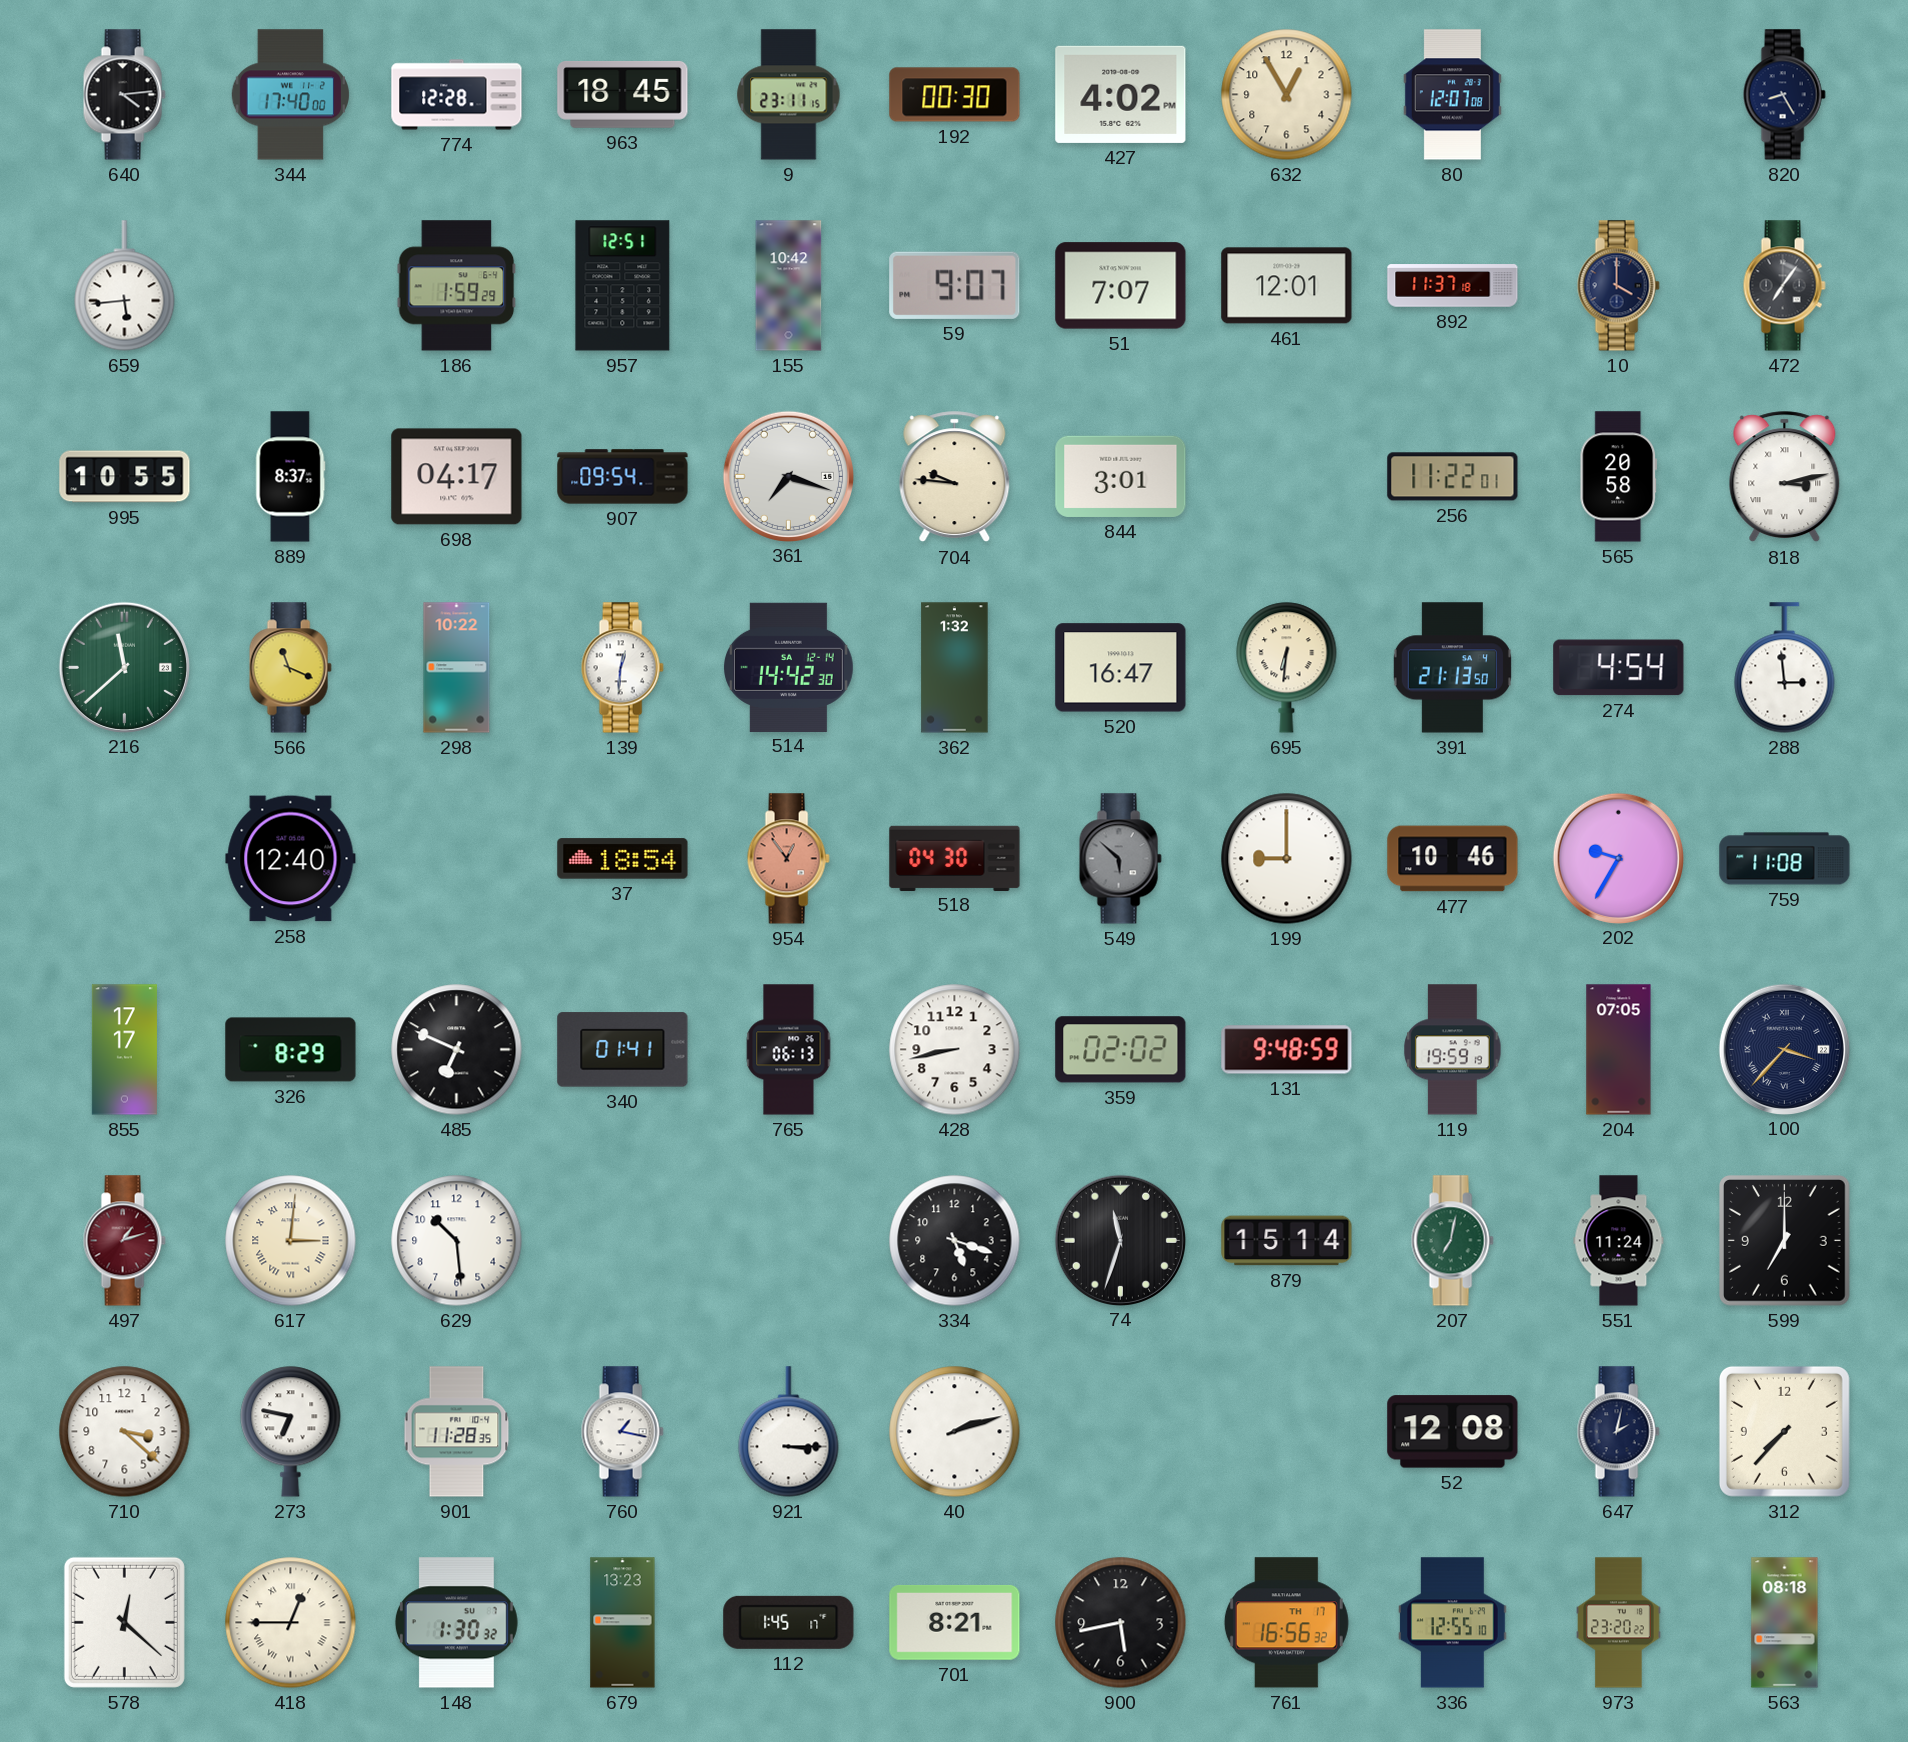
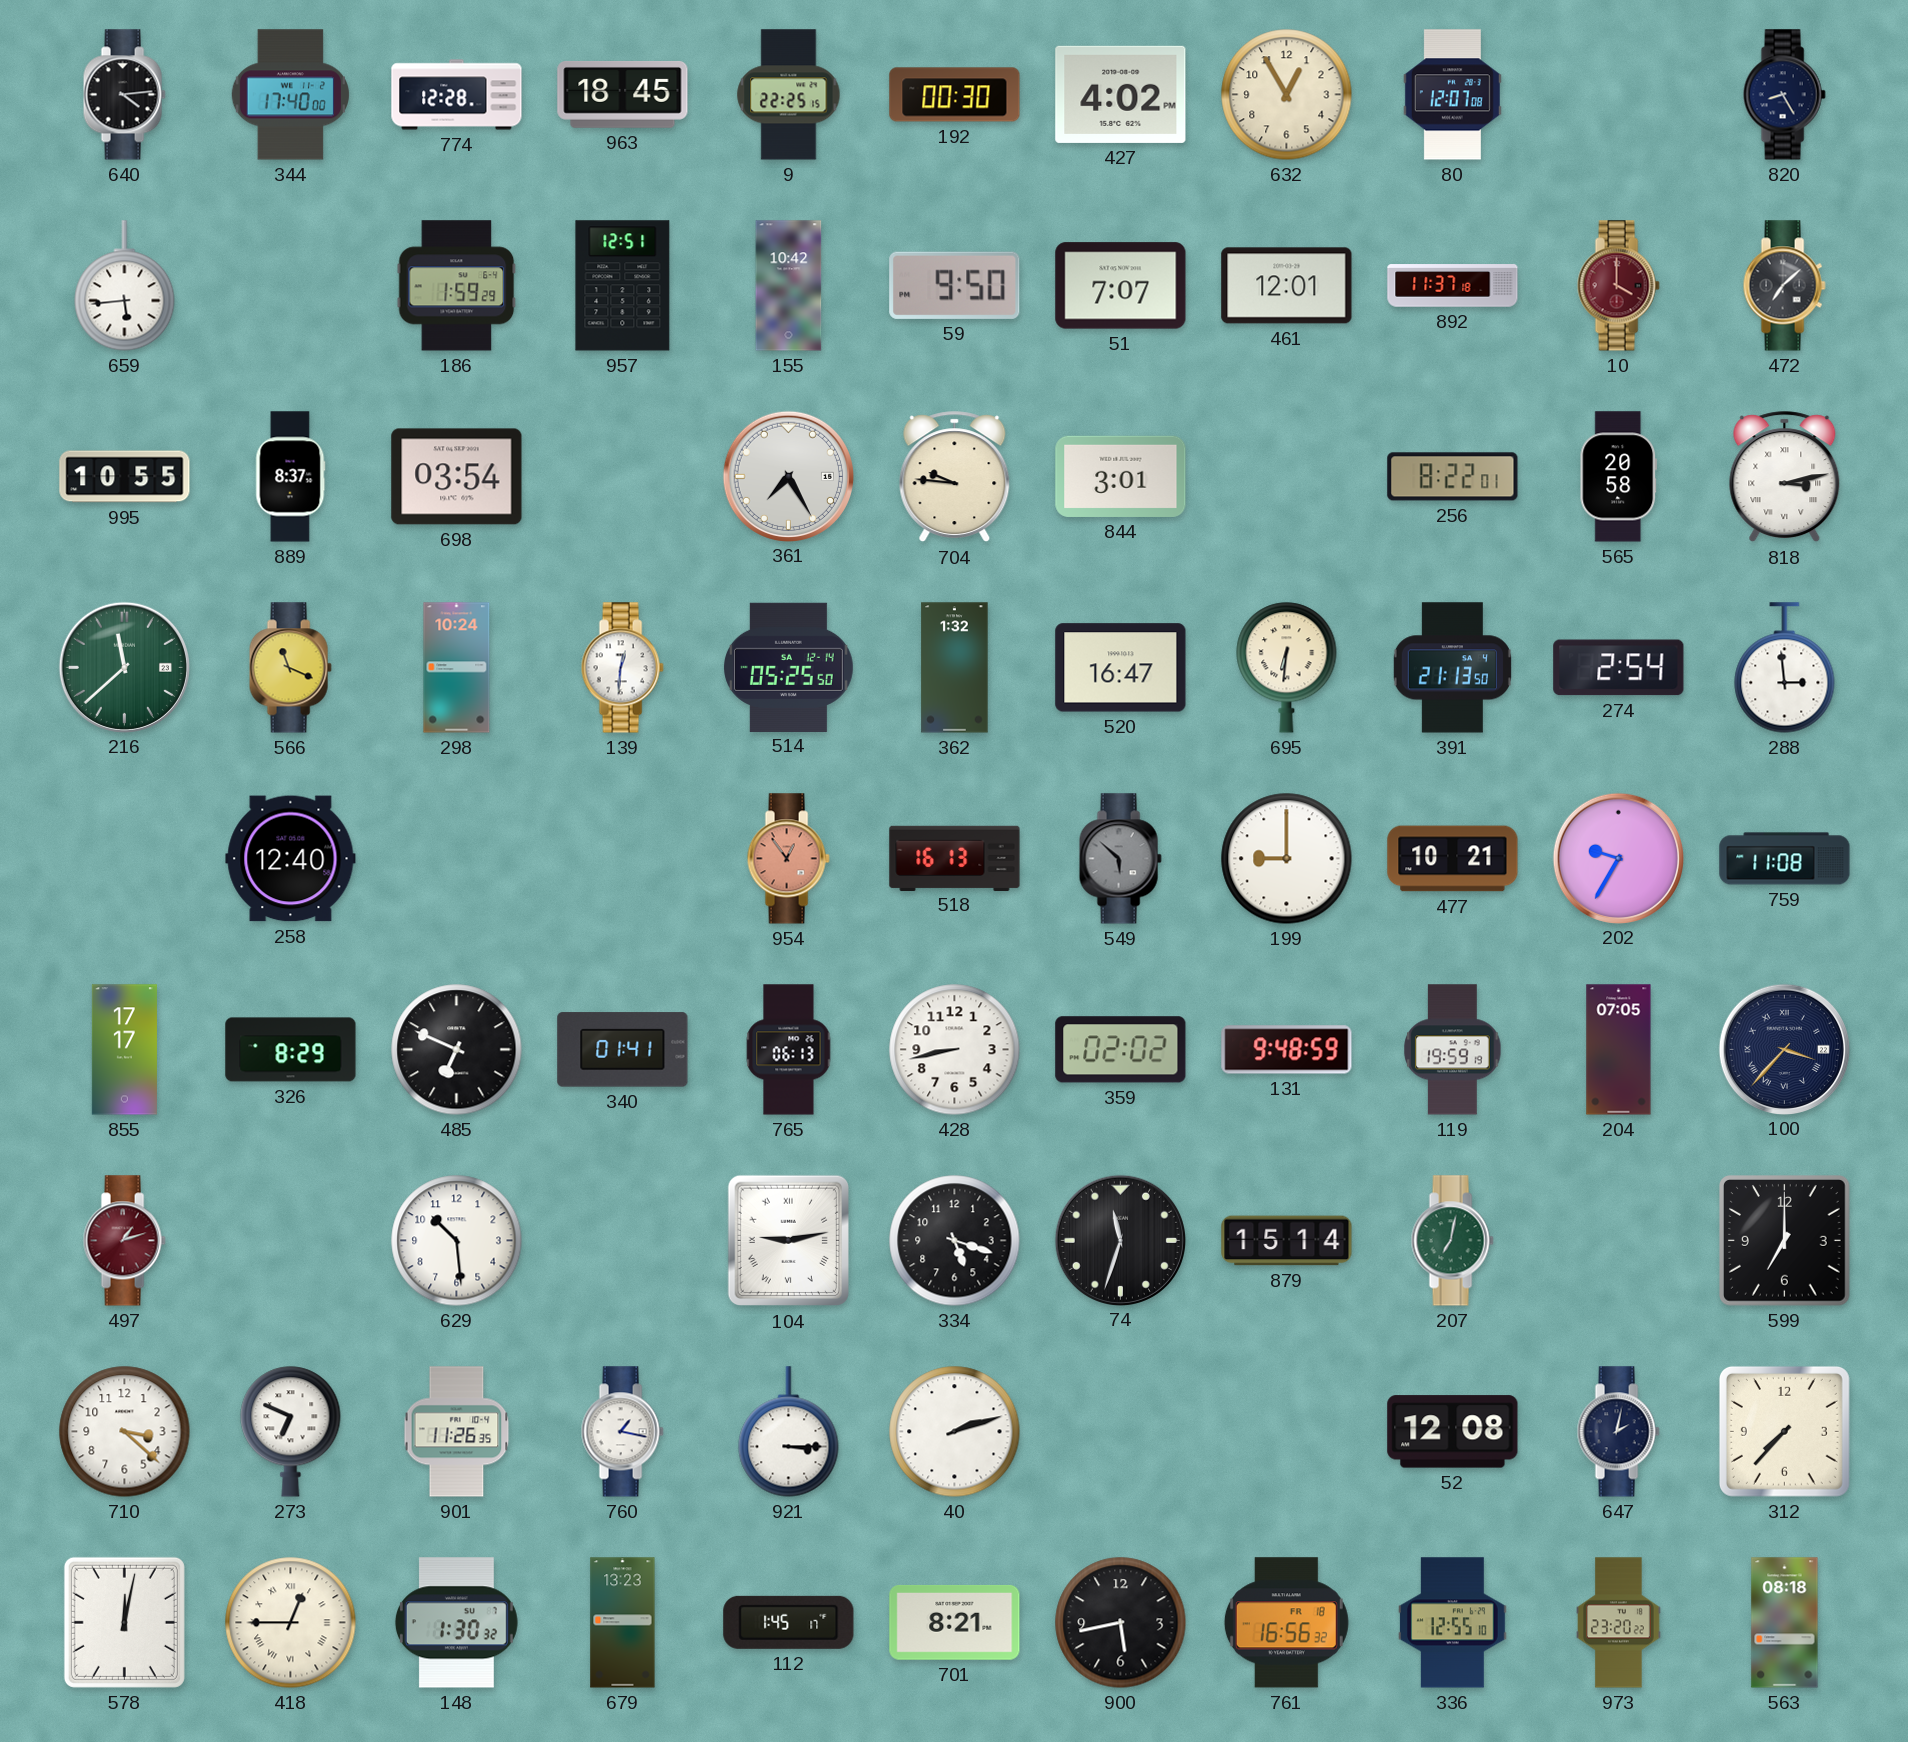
9: 23:11 -> 22:25 (789, 95)
59: 9:07 -> 9:50 (955, 285)
10 dial: navy -> burgundy (1618, 286)
472: 7:06 -> 7:08 (1784, 286)
698: 04:17 -> 03:54 (457, 477)
907: 09:54 -> none (623, 477)
361: 7:18 -> 7:25 (788, 476)
256: 11:22 -> 8:22 (1453, 477)
298: 10:22 -> 10:24 (457, 668)
514: 14:42 -> 05:25 (789, 667)
274: 4:54 -> 2:54 (1619, 668)
37: 18:54 -> none (623, 859)
518: 04:30 -> 16:13 (955, 858)
477: 10:46 -> 10:21 (1453, 859)
617: 3:01 -> none (291, 1241)
104: none -> 9:13 (788, 1241)
551: 11:24 -> none (1619, 1241)
273: 6:47 -> 6:49 (291, 1432)
901: 11:28 -> 11:26 (457, 1432)
578: 12:22 -> 12:02 (124, 1622)
761 date: TH 17 -> FR 18 (1286, 1623)
